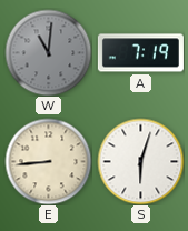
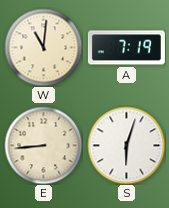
W dial: grey -> cream (43, 47)
